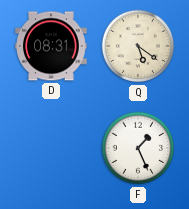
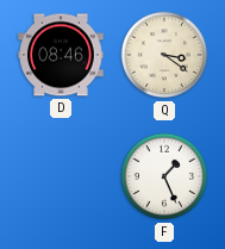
D: 08:31 -> 08:46 (61, 55)
Q: 5:21 -> 3:21 (164, 55)
